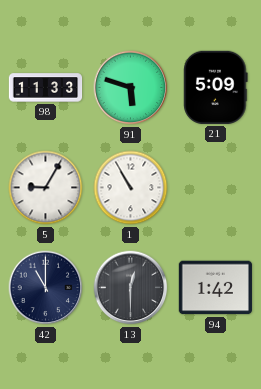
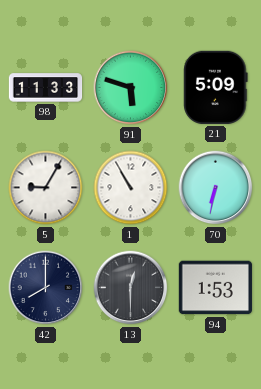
70: none -> 6:32 (216, 188)
42: 11:00 -> 8:00 (46, 288)
94: 1:42 -> 1:53 (215, 288)
